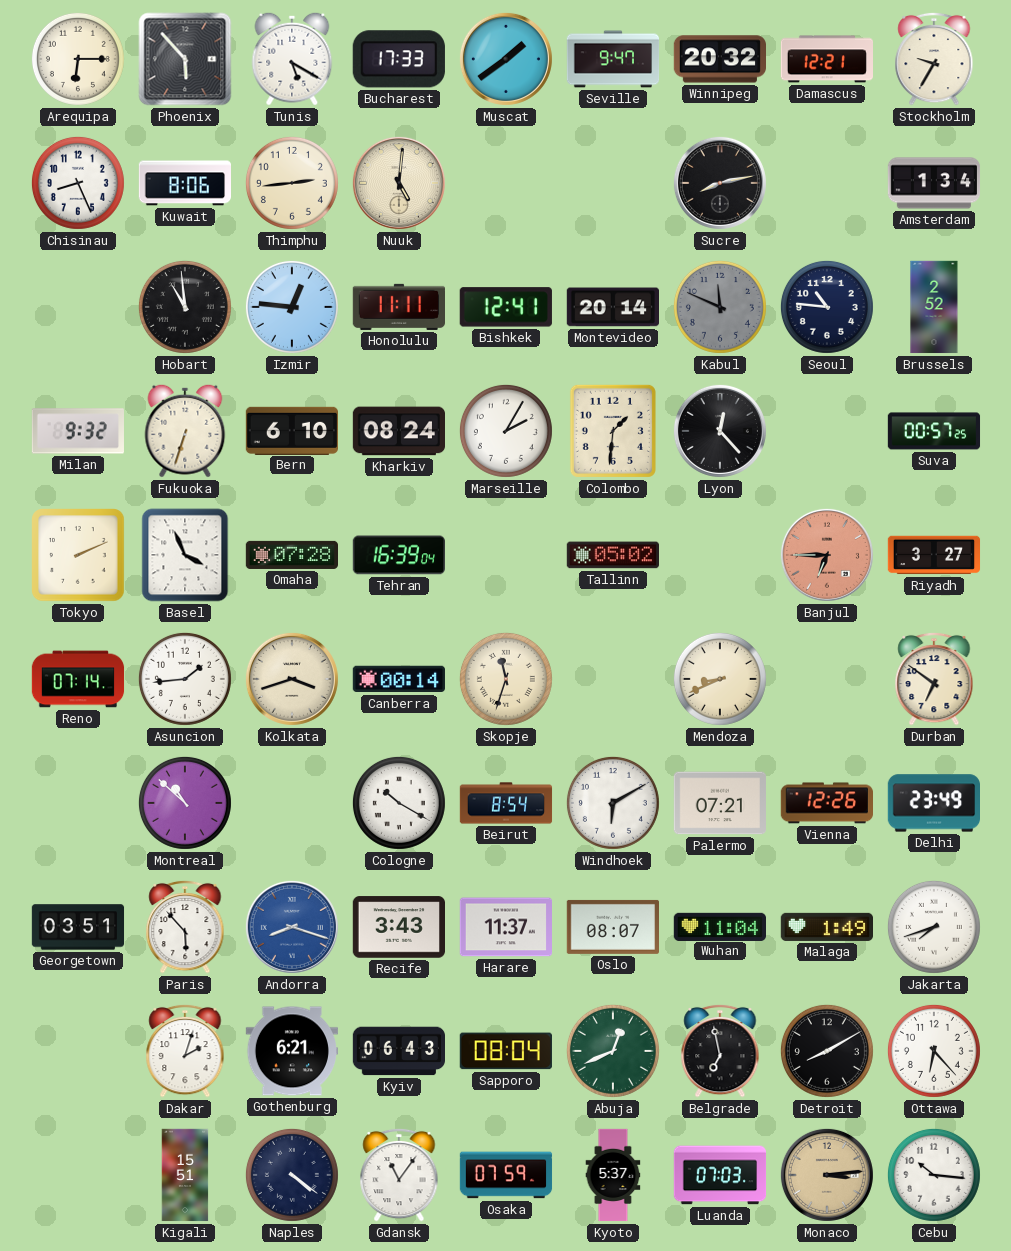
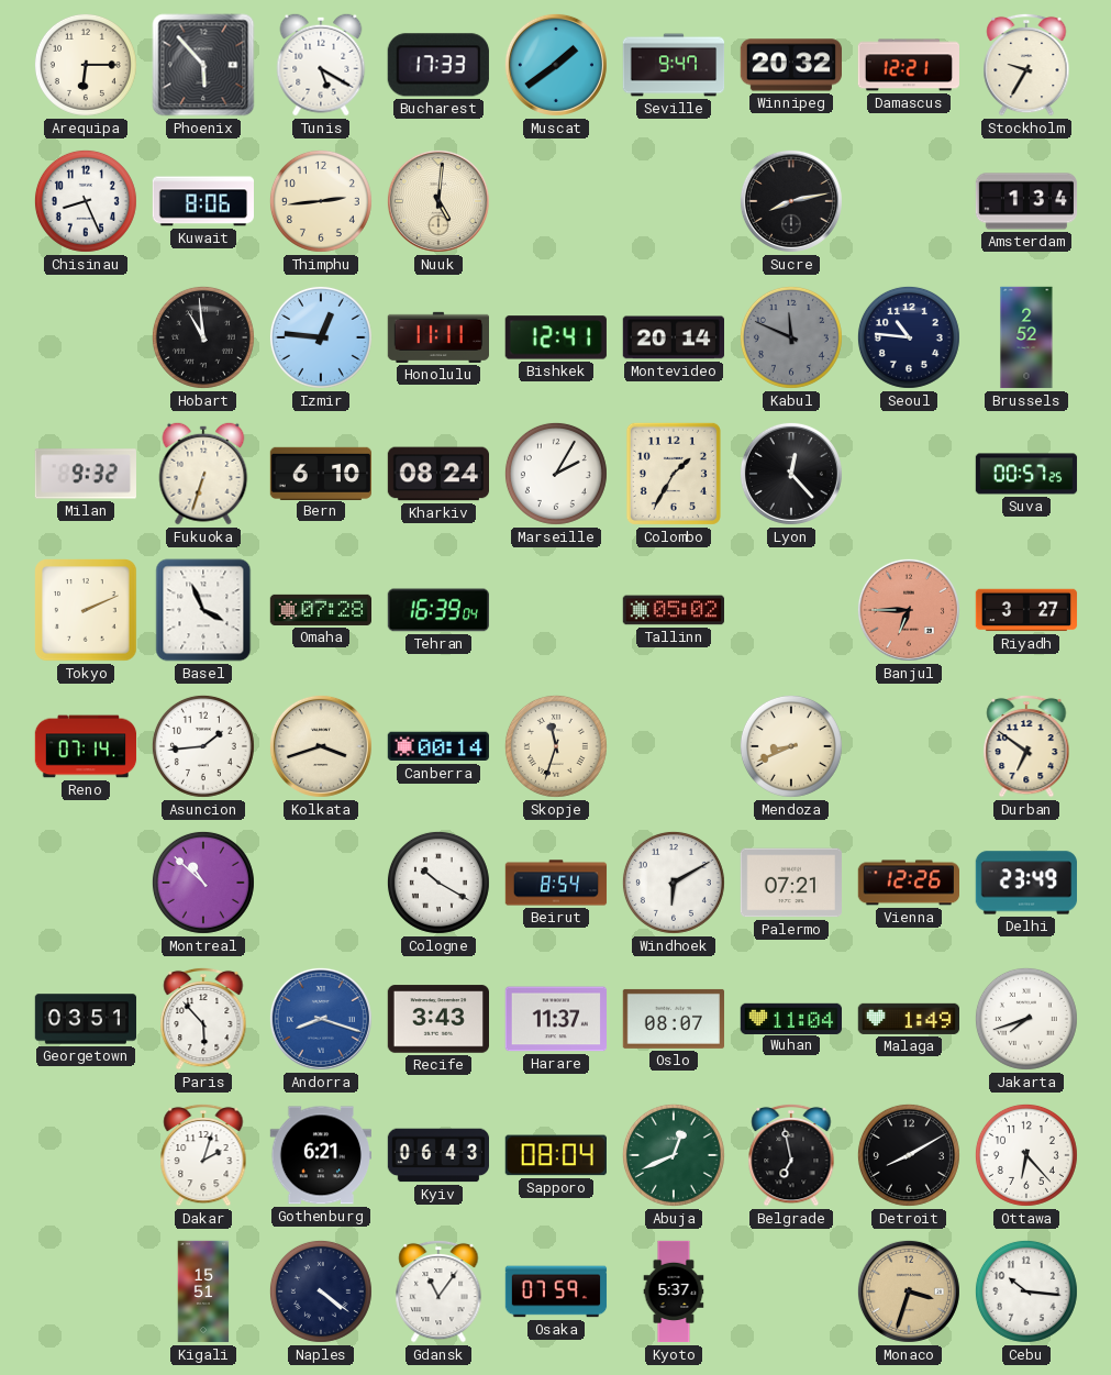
Colombo: 1:31 -> 1:35 (674, 474)
Luanda: 07:03 -> none (720, 1175)
Monaco: 3:14 -> 3:33 (909, 1291)
